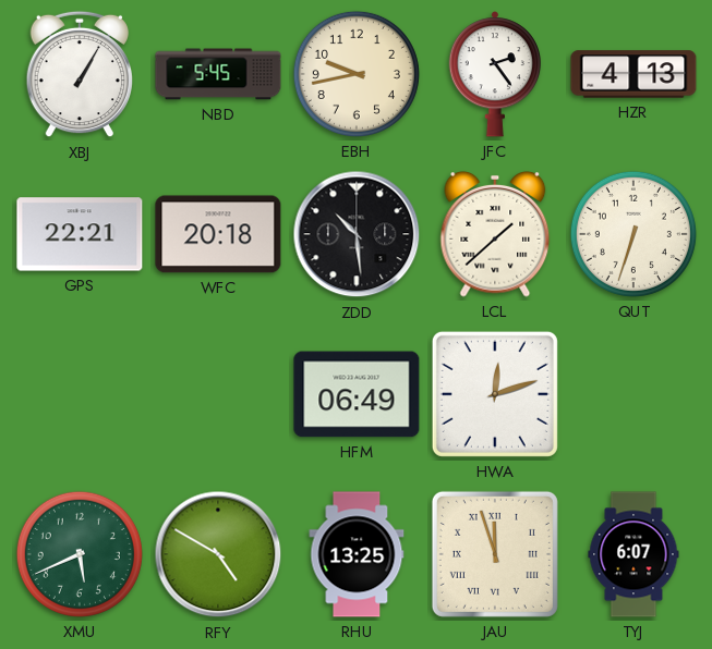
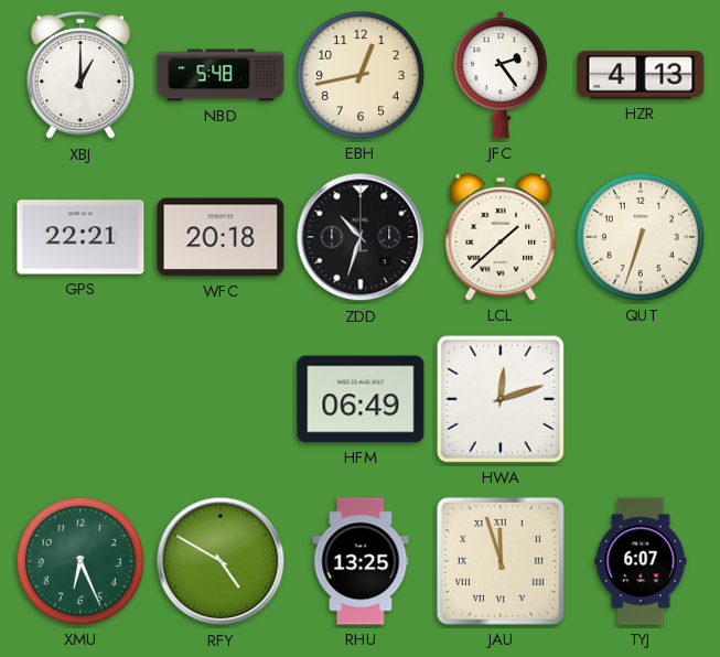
XBJ: 1:05 -> 1:00 (79, 75)
NBD: 5:45 -> 5:48 (221, 75)
EBH: 9:43 -> 12:43 (361, 75)
ZDD: 10:29 -> 10:33 (361, 237)
XMU: 5:41 -> 6:26 (80, 561)
